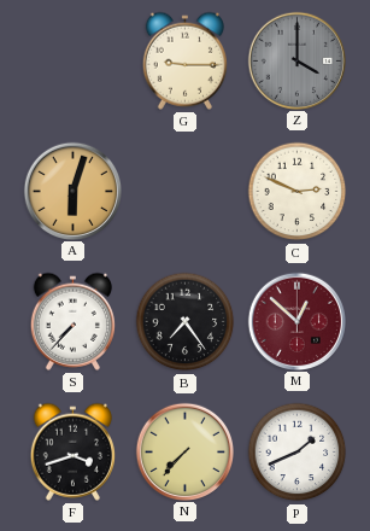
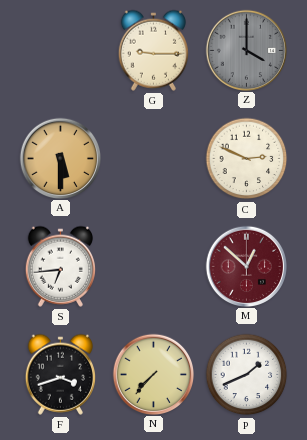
A: 6:03 -> 5:30 (60, 158)
S: 7:37 -> 6:44 (60, 266)
B: 7:24 -> none (186, 322)
